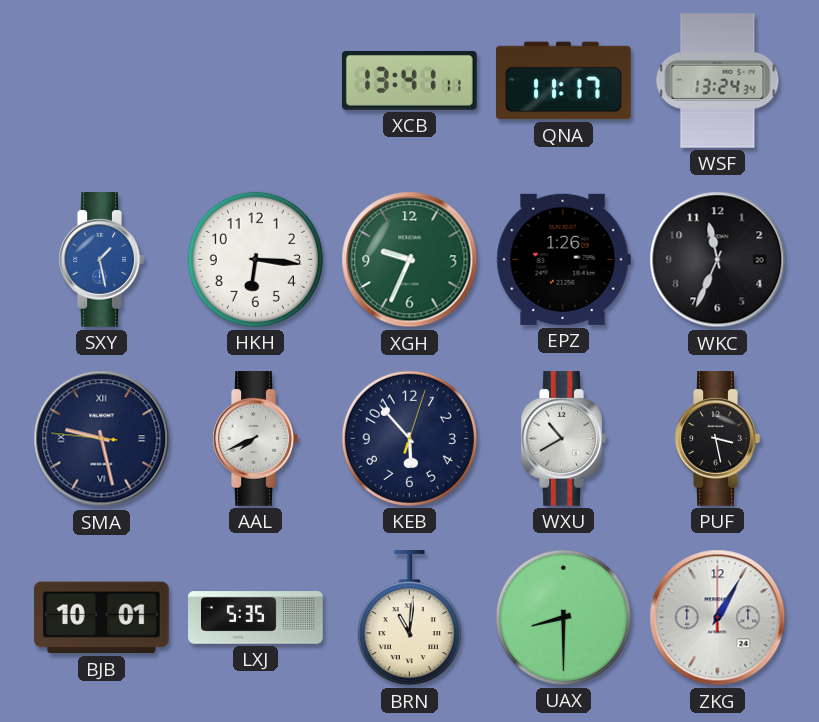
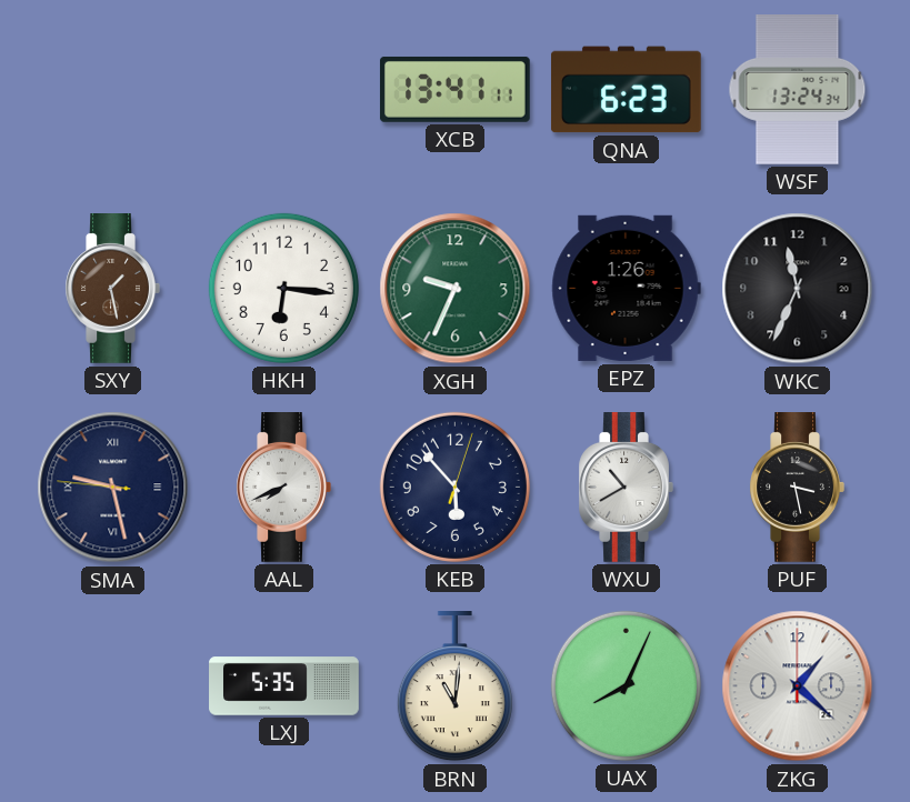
QNA: 11:17 -> 6:23 (627, 90)
SXY dial: blue -> brown (112, 289)
BJB: 10:01 -> none (101, 618)
UAX: 8:30 -> 8:04 (626, 685)
ZKG: 1:05 -> 1:22 (798, 686)
